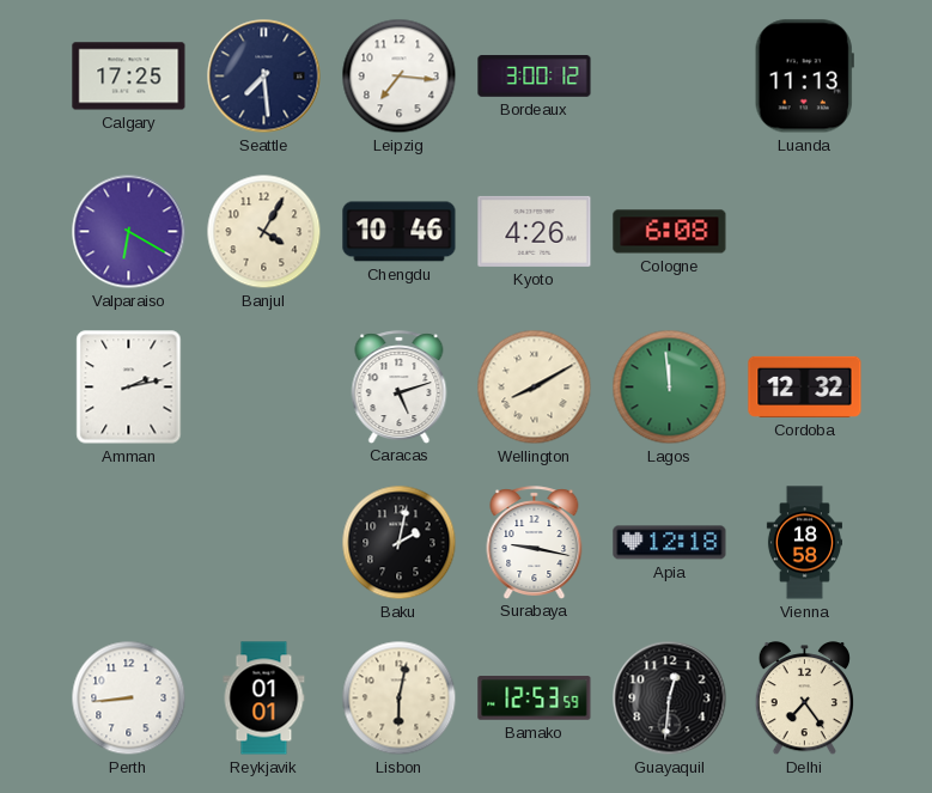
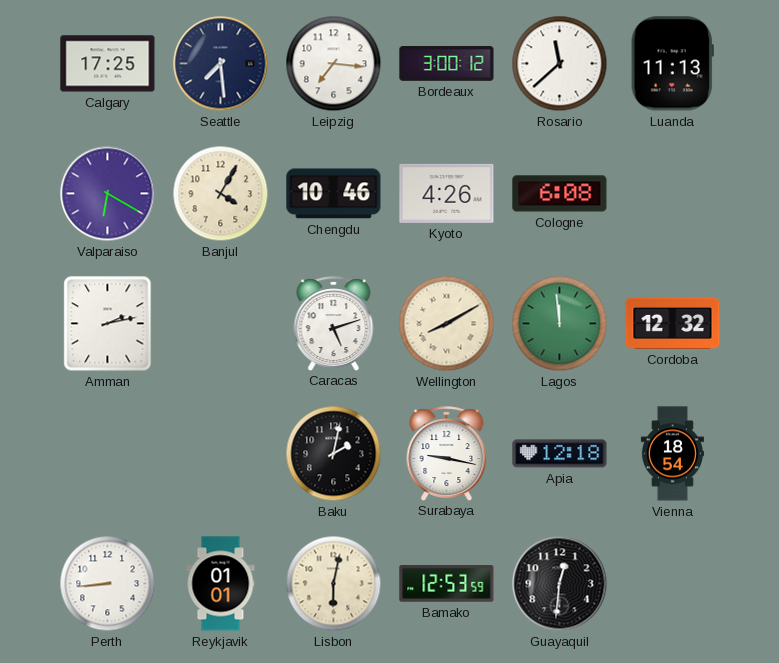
Rosario: none -> 11:38 (560, 64)
Vienna: 18:58 -> 18:54 (672, 454)
Delhi: 7:24 -> none (804, 699)
